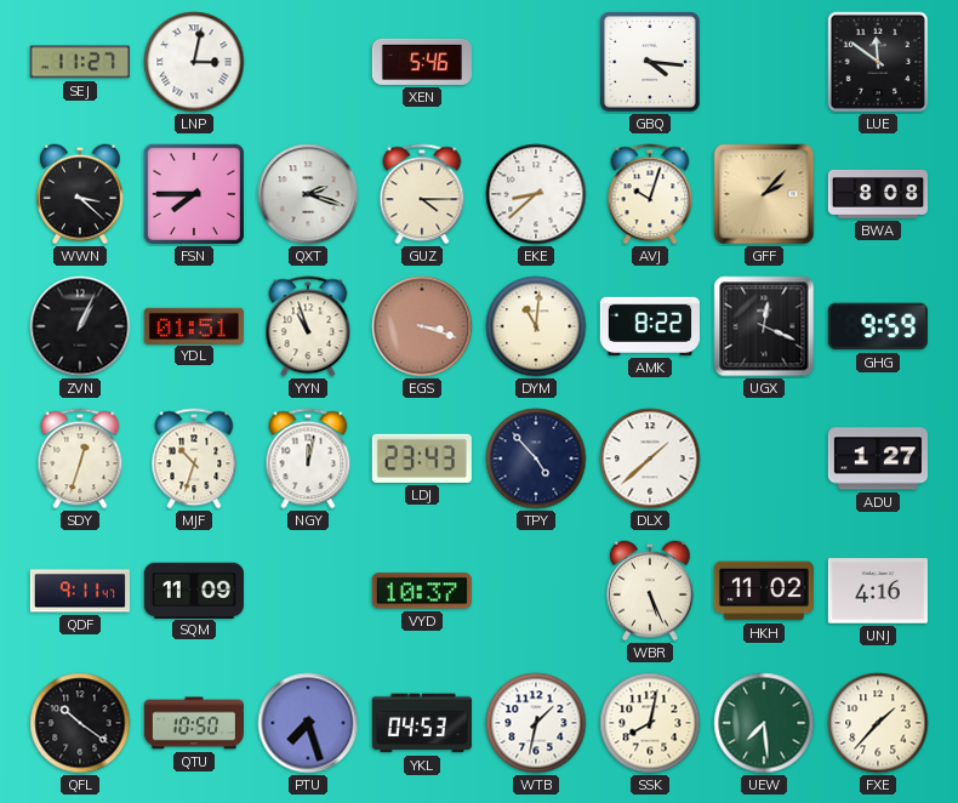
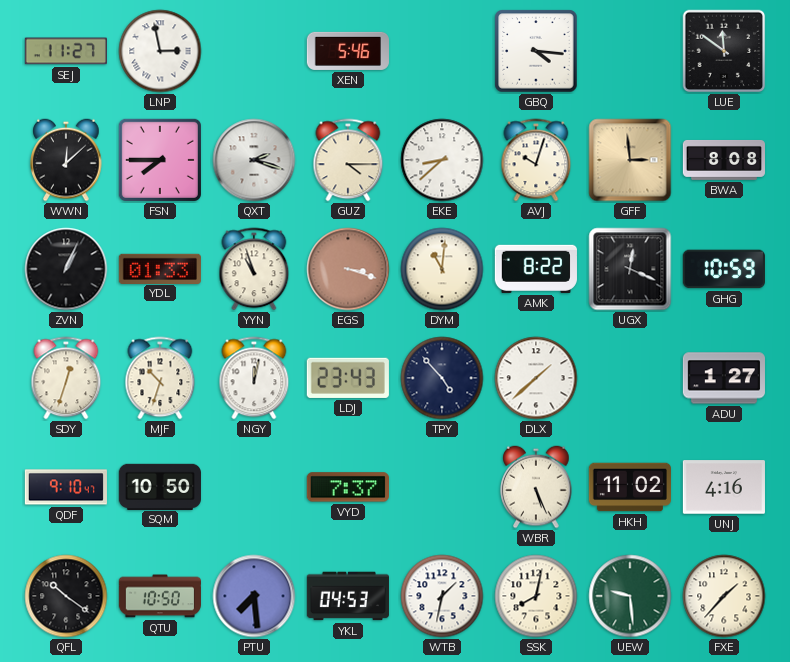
LNP: 3:02 -> 2:58 (160, 51)
WWN: 3:22 -> 12:08 (66, 160)
GFF: 2:07 -> 2:59 (630, 160)
YDL: 01:51 -> 01:33 (160, 268)
GHG: 9:59 -> 10:59 (724, 269)
QDF: 9:11 -> 9:10 (66, 487)
SQM: 11:09 -> 10:50 (160, 486)
VYD: 10:37 -> 7:37 (348, 487)
PTU: 7:27 -> 7:29 (254, 596)
UEW: 7:29 -> 9:29 (630, 596)
